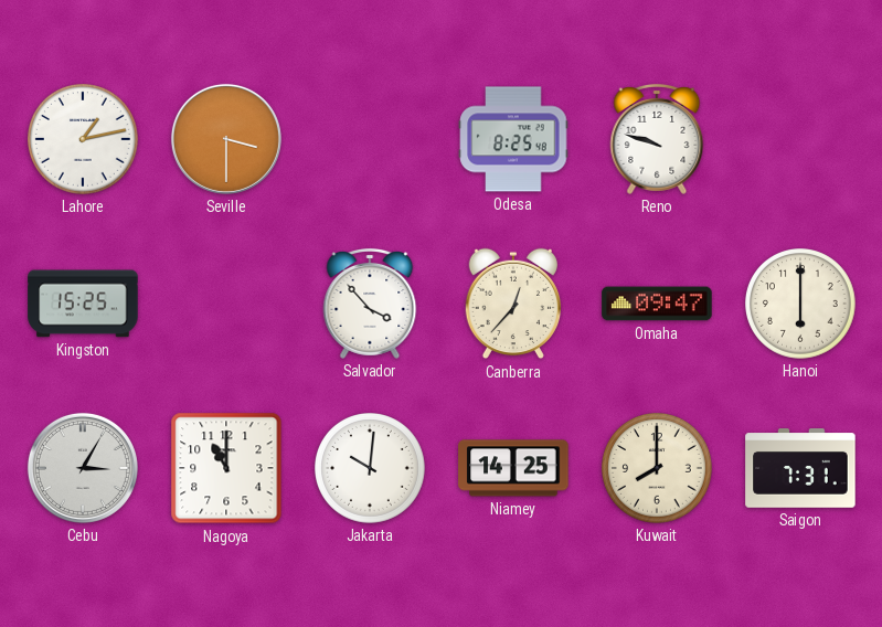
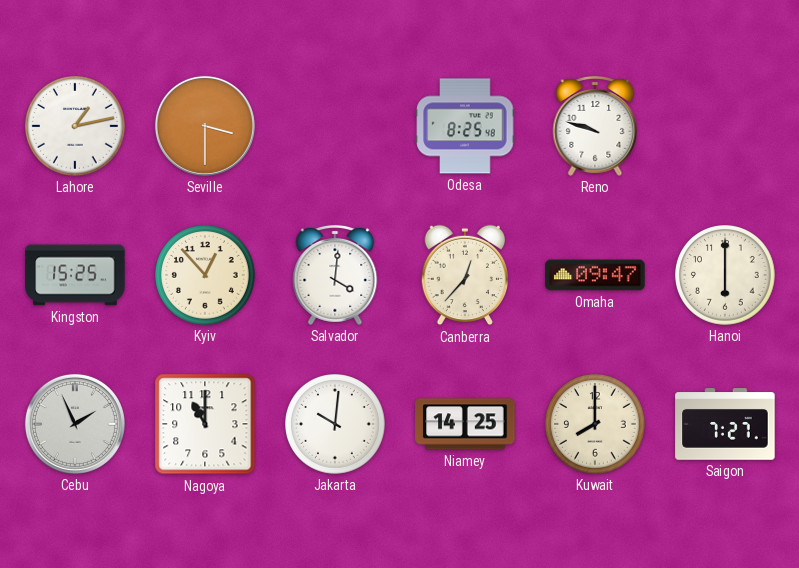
Kyiv: none -> 12:53 (206, 276)
Salvador: 3:53 -> 4:01 (335, 275)
Cebu: 3:05 -> 1:56 (75, 424)
Saigon: 7:31 -> 7:27 (725, 424)
